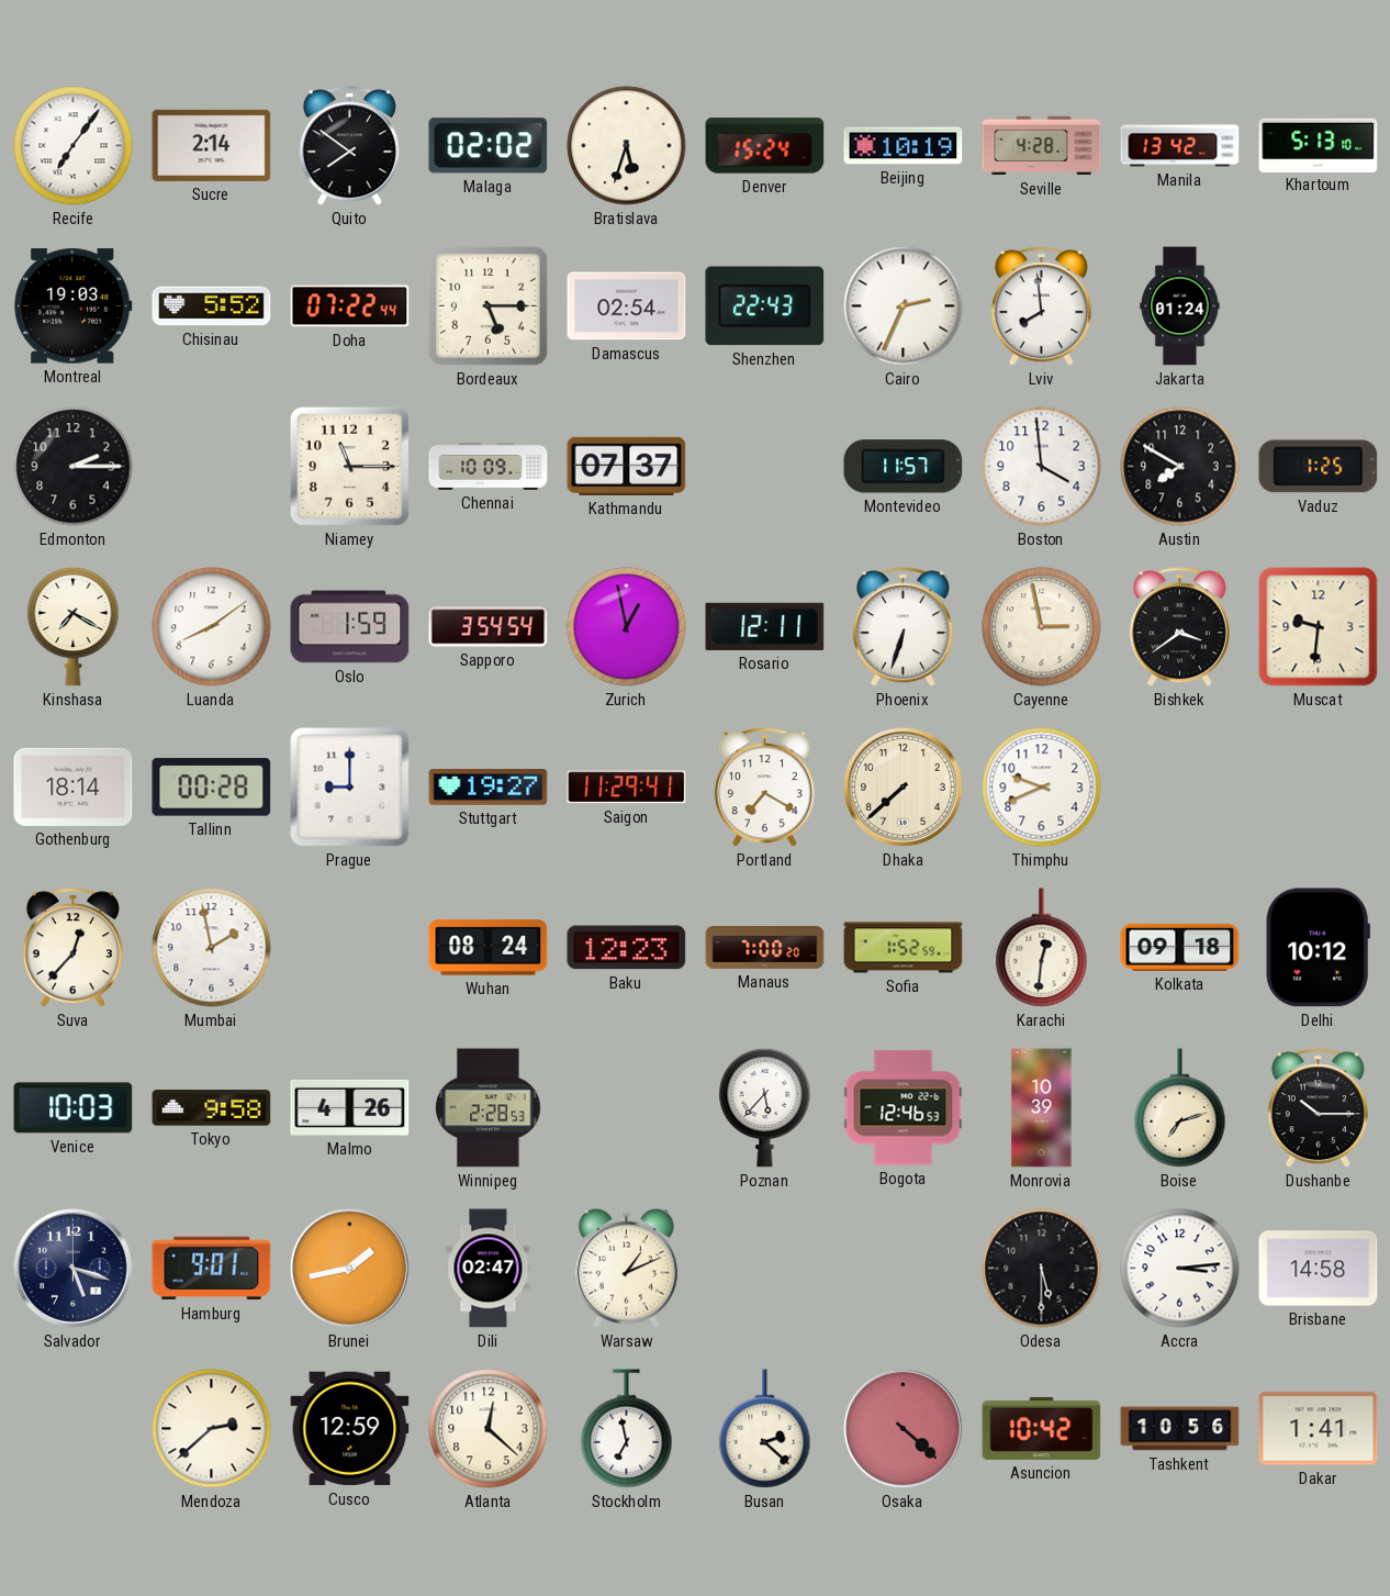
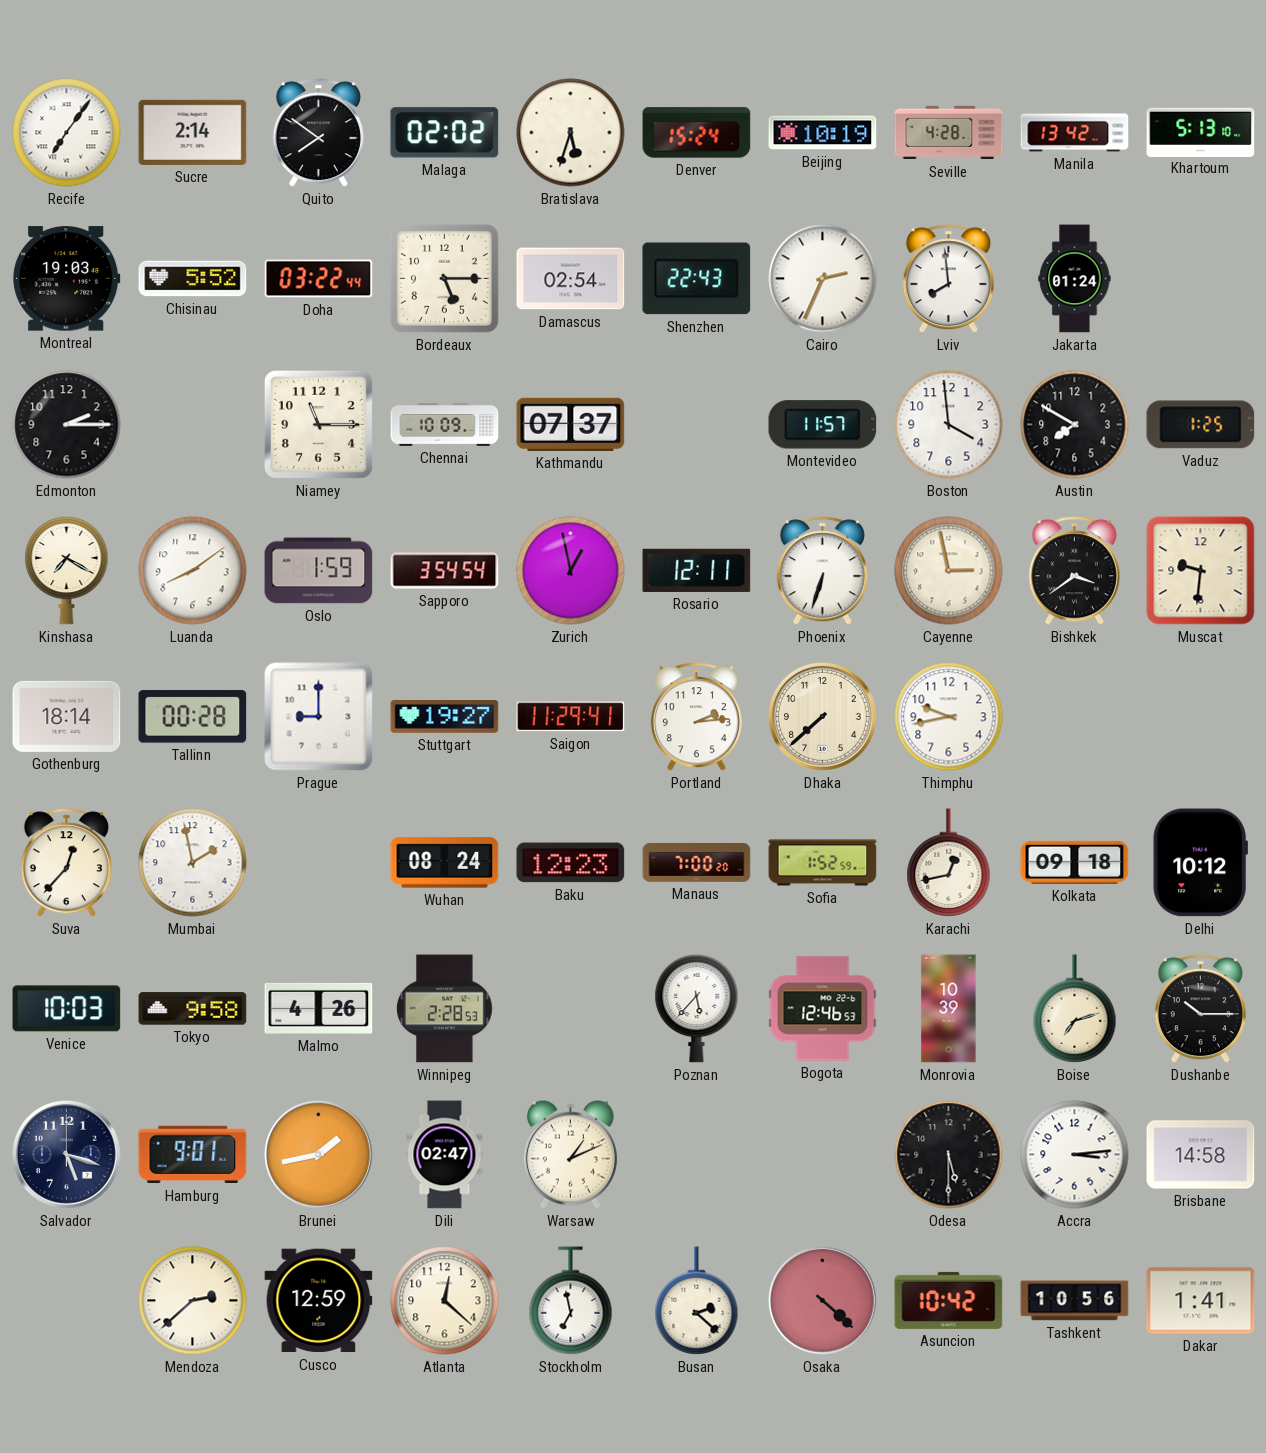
Doha: 07:22 -> 03:22 (319, 279)
Portland: 7:20 -> 2:14 (696, 717)
Thimphu: 9:41 -> 9:43 (949, 717)
Karachi: 12:31 -> 12:43 (949, 863)
